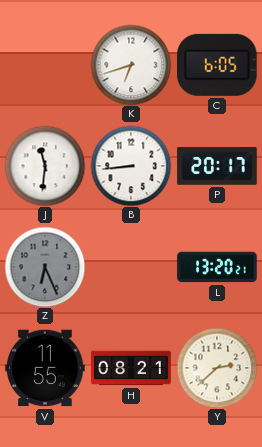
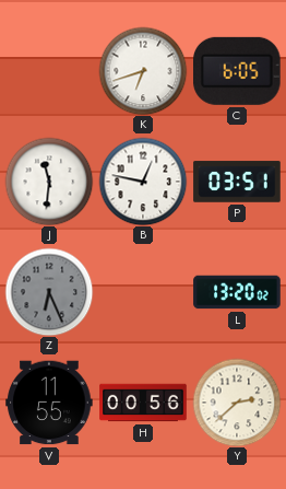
B: 8:44 -> 12:47 (143, 182)
P: 20:17 -> 03:51 (237, 182)
L: 13:20:21 -> 13:20:02 (237, 292)
H: 08:21 -> 00:56 (143, 403)
